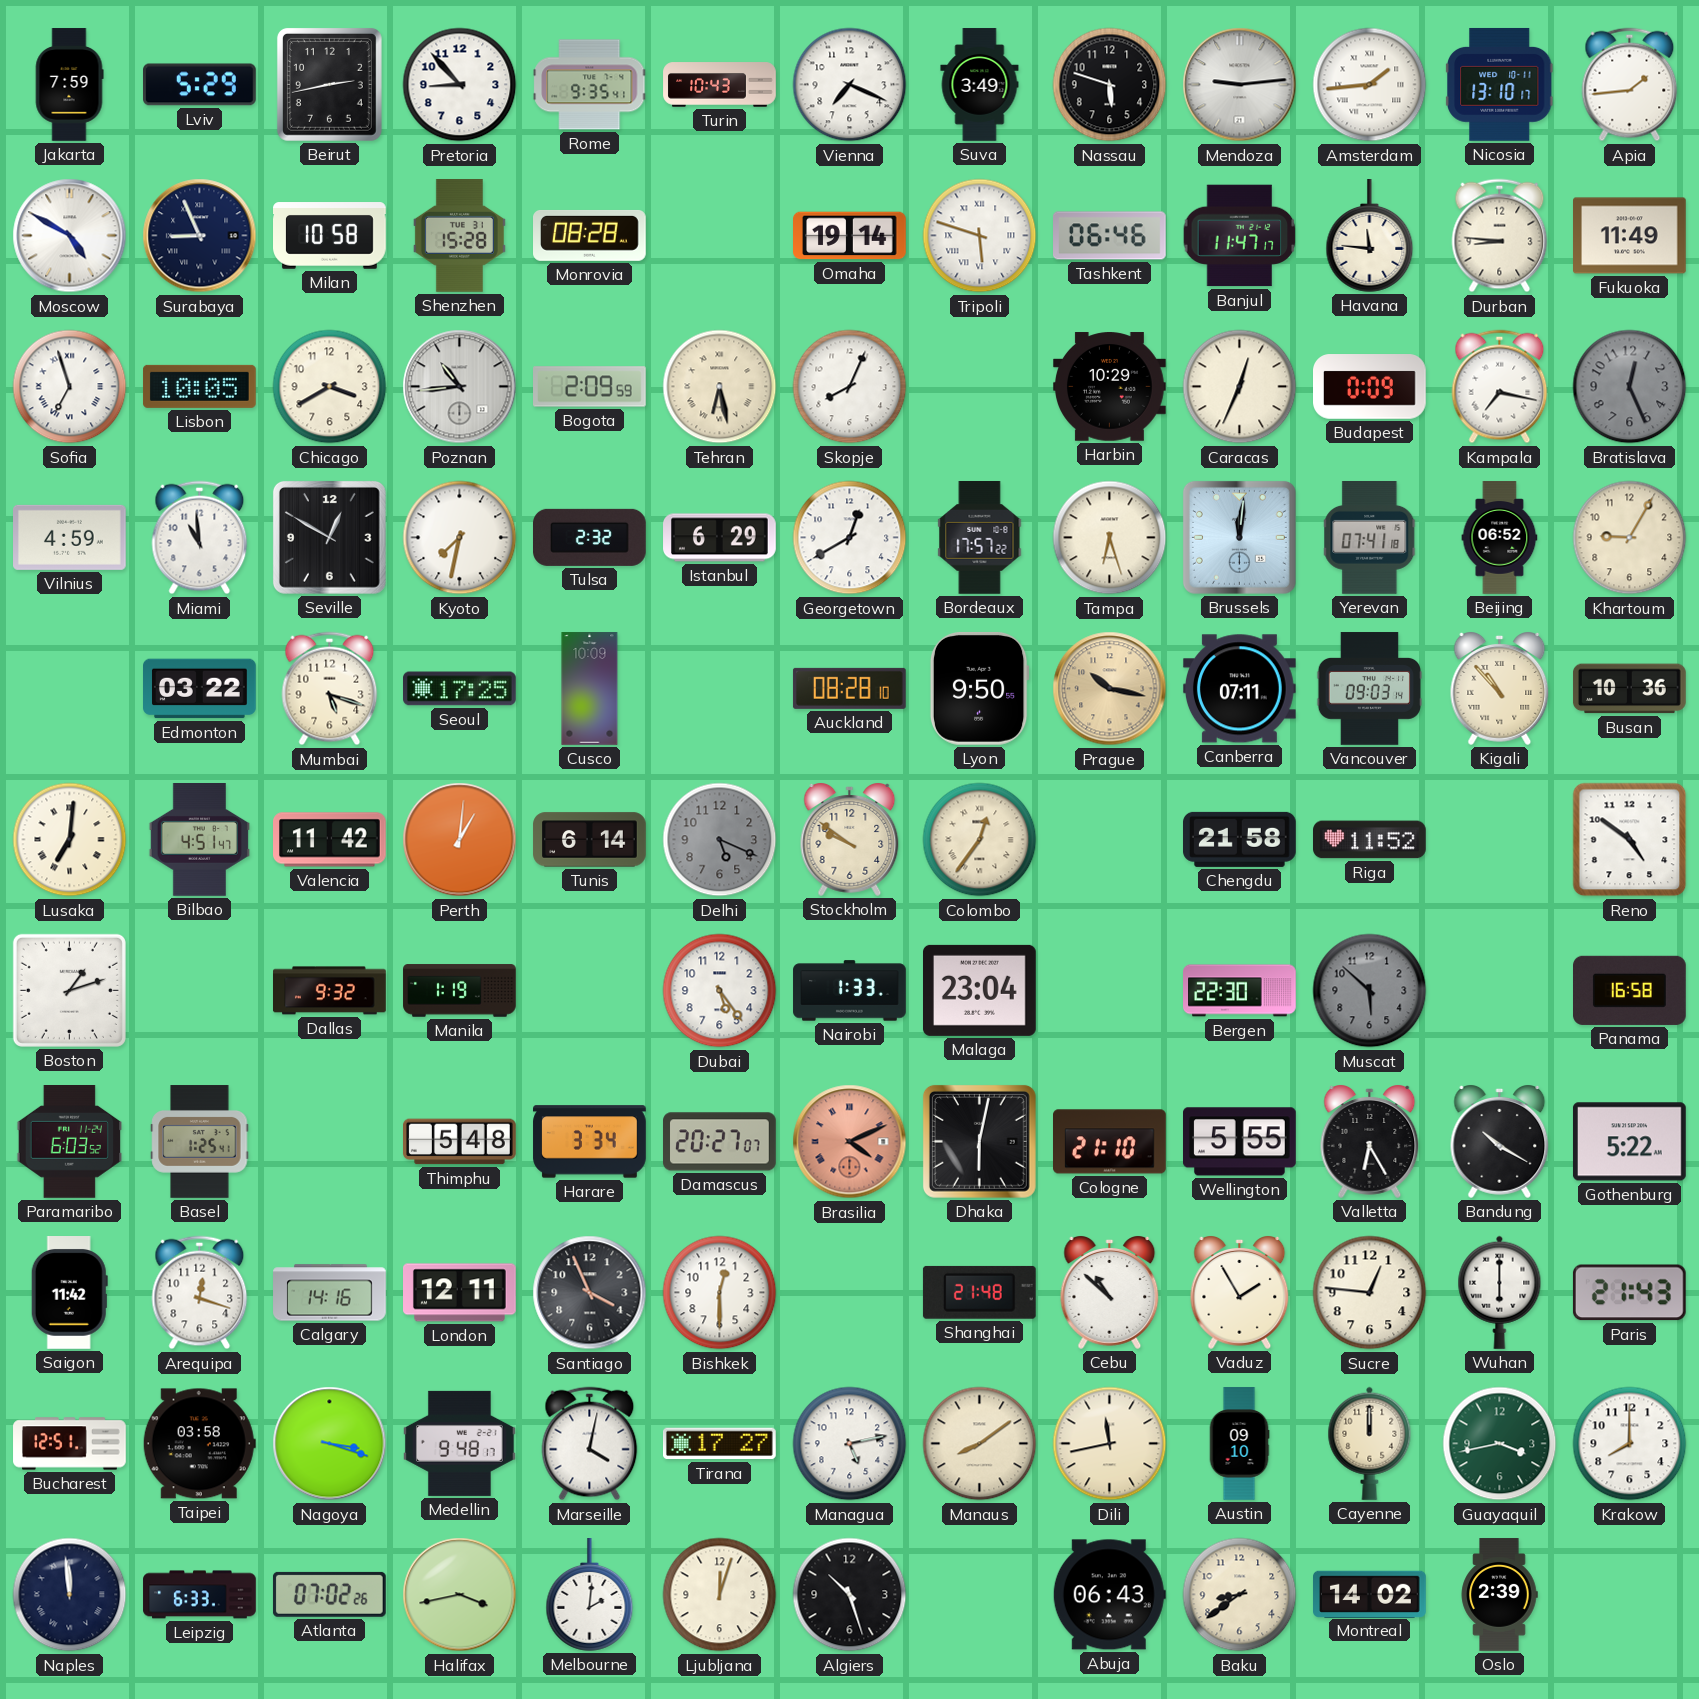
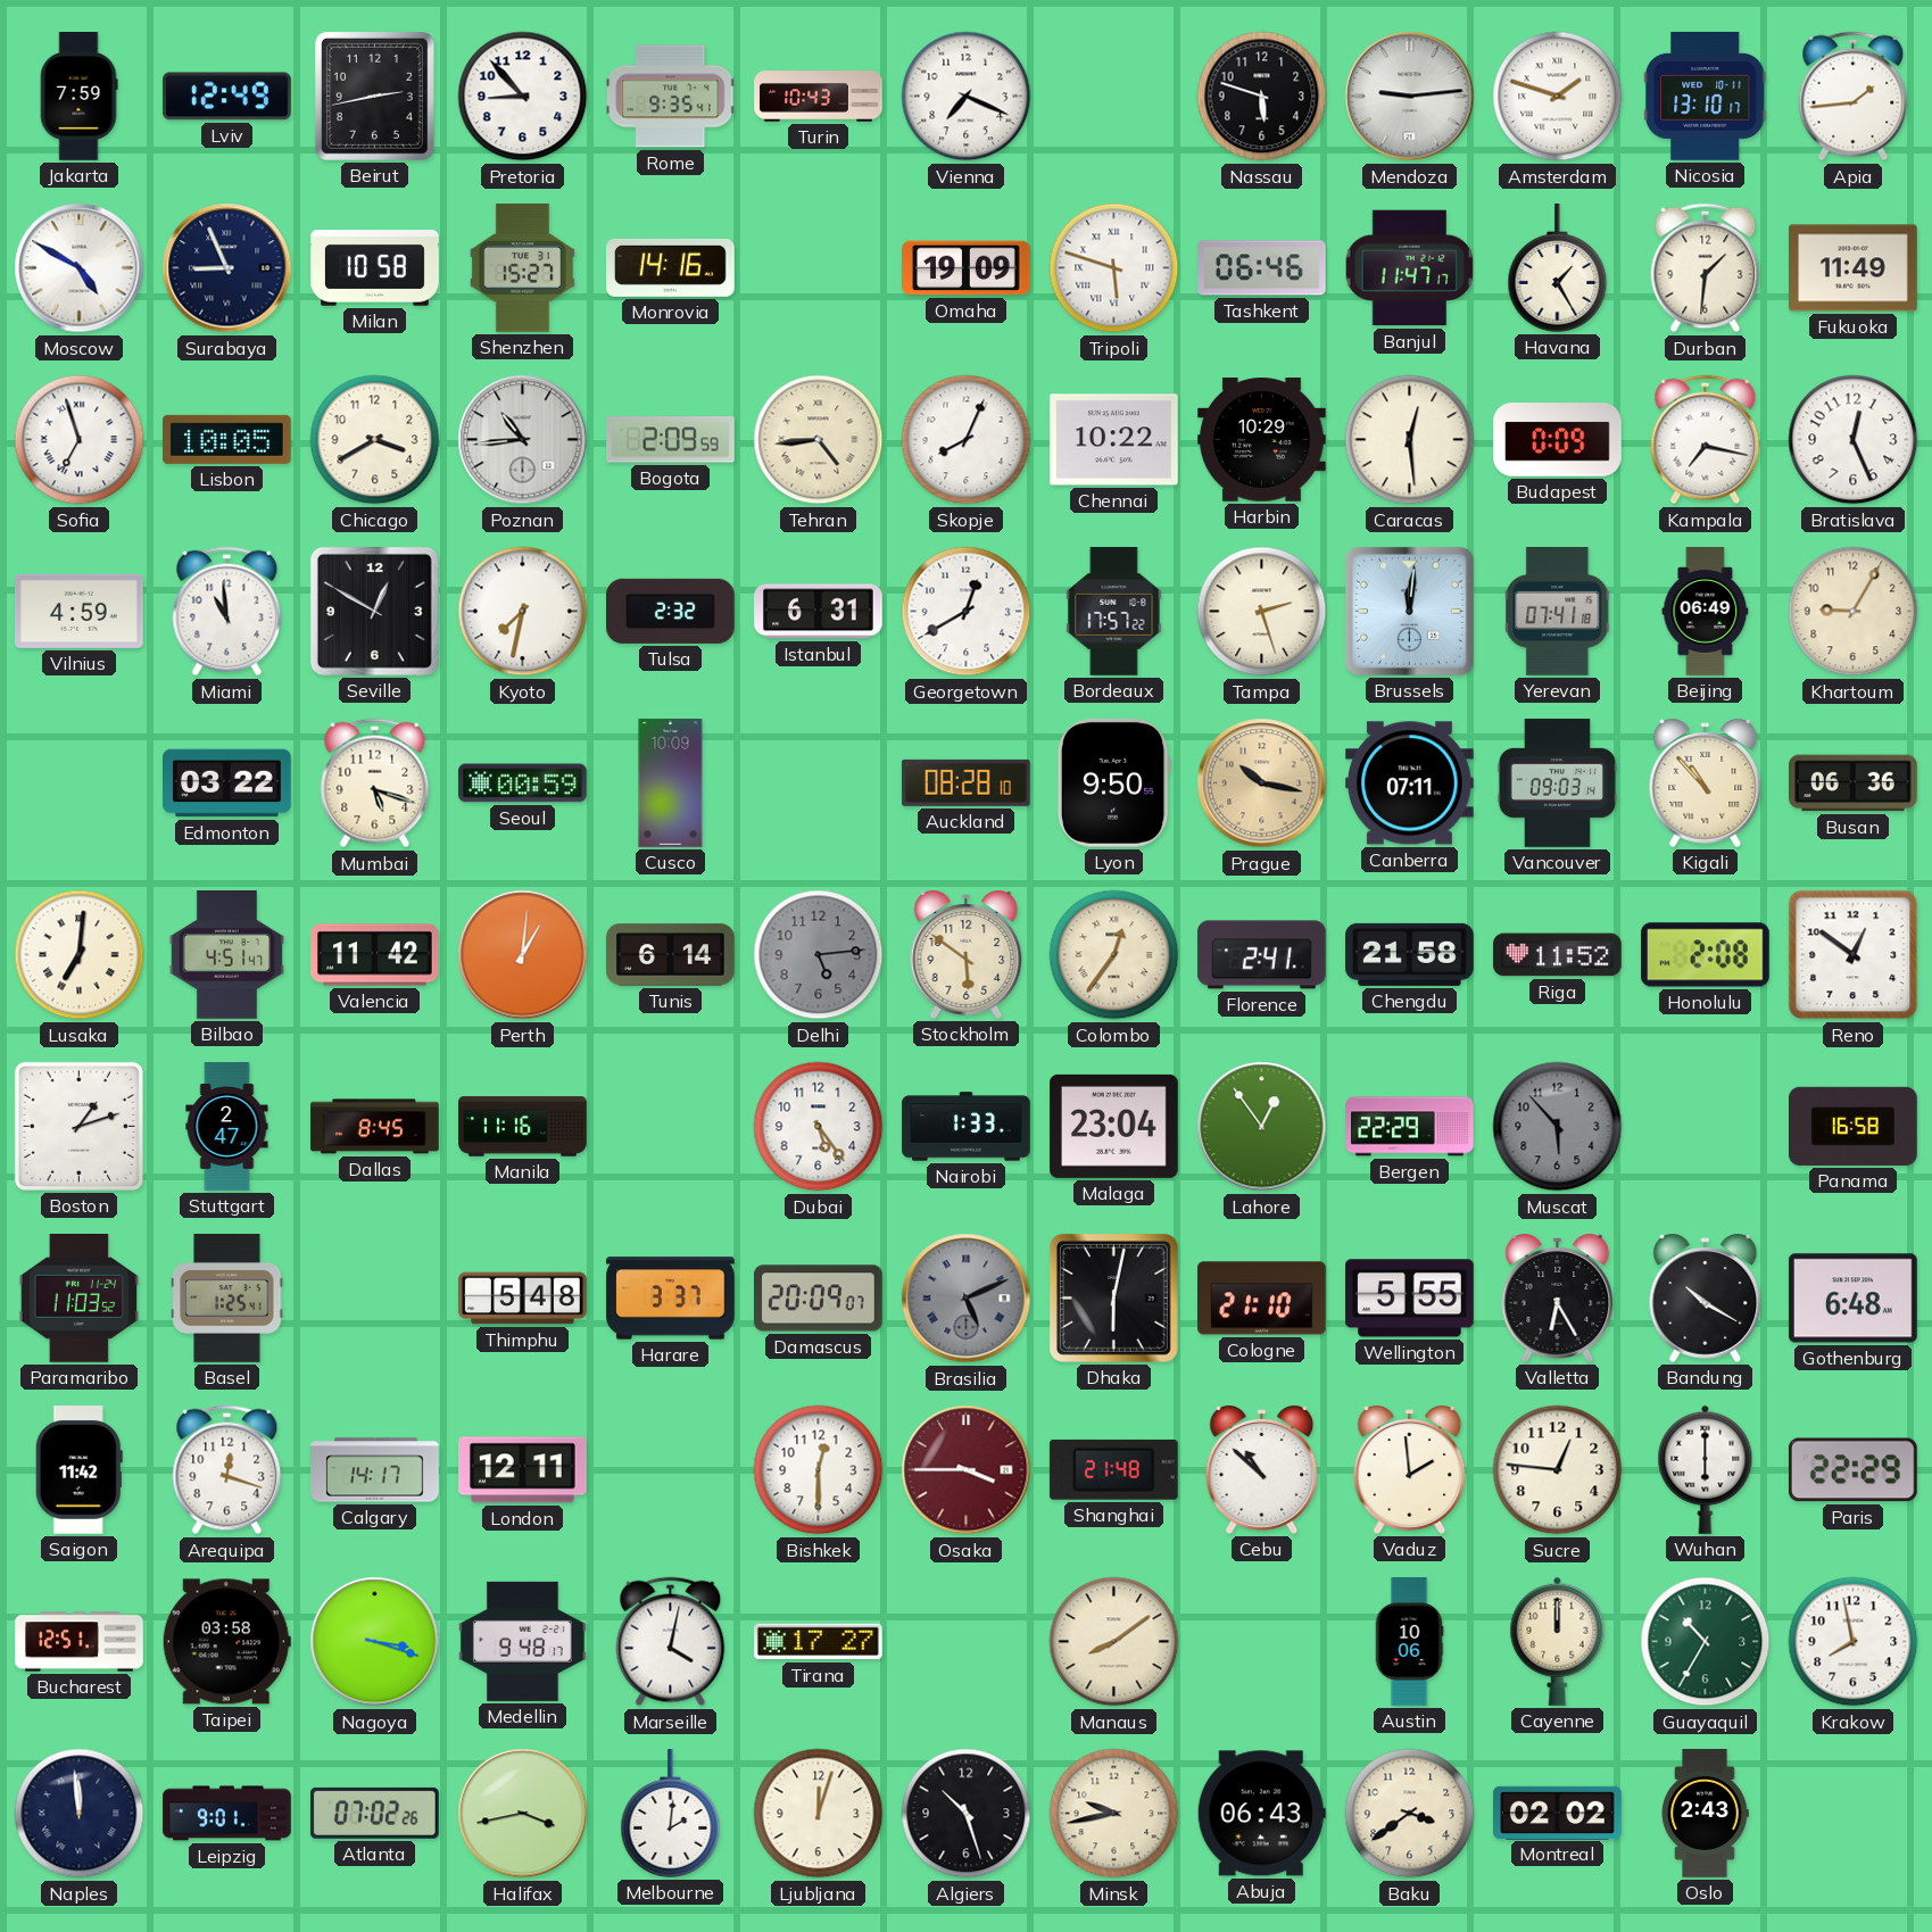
Lviv: 5:29 -> 12:49 (227, 97)
Suva: 3:49 -> none (980, 85)
Amsterdam: 1:44 -> 1:48 (1558, 97)
Shenzhen: 15:28 -> 15:27 (522, 268)
Monrovia: 08:28 -> 14:16 (671, 267)
Omaha: 19:14 -> 19:09 (967, 268)
Havana: 11:46 -> 1:25 (1558, 268)
Durban: 8:46 -> 1:31 (1706, 268)
Tehran: 6:28 -> 4:44 (819, 440)
Chennai: none -> 10:22 (1113, 440)
Caracas: 12:34 -> 12:29 (1410, 440)
Bratislava dial: grey -> white (1854, 440)
Istanbul: 6:29 -> 6:31 (819, 612)
Tampa: 6:27 -> 2:27 (1262, 612)
Beijing: 06:52 -> 06:49 (1706, 612)
Seoul: 17:25 -> 00:59 (523, 783)
Busan: 10:36 -> 06:36 (1854, 783)
Delhi: 5:19 -> 5:14 (819, 955)
Stockholm: 9:51 -> 5:51 (967, 955)
Florence: none -> 2:41 (1262, 955)
Honolulu: none -> 2:08 (1706, 955)
Reno: 4:51 -> 12:51 (1854, 955)
Stuttgart: none -> 2:47 (227, 1127)
Dallas: 9:32 -> 8:45 (375, 1127)
Manila: 1:19 -> 11:16 (523, 1127)
Lahore: none -> 12:54 (1262, 1127)
Bergen: 22:30 -> 22:29 (1410, 1127)
Muscat: 5:52 -> 5:53 (1558, 1127)
Paramaribo: 6:03 -> 11:03 (80, 1299)
Harare: 3:34 -> 3:37 (671, 1299)
Damascus: 20:27 -> 20:09 (819, 1299)
Brasilia: 4:11 -> 5:11 (967, 1299)
Brasilia dial: salmon -> grey (967, 1299)
Gothenburg: 5:22 -> 6:48 (1854, 1299)
Calgary: 14:16 -> 14:17 (375, 1470)
Santiago: 3:56 -> none (590, 1293)
Osaka: none -> 3:45 (967, 1470)
Vaduz: 1:55 -> 1:59 (1410, 1470)
Paris: 21:43 -> 22:29 (1852, 1470)
Managua: 5:13 -> none (850, 1444)
Dili: 11:43 -> none (1110, 1444)
Austin: 09:10 -> 10:06 (1409, 1642)
Guayaquil: 3:43 -> 10:35 (1706, 1642)
Krakow: 8:00 -> 7:58 (1854, 1642)
Leipzig: 6:33 -> 9:01 (227, 1814)
Minsk: none -> 9:43 (1114, 1814)
Baku: 8:39 -> 3:39 (1410, 1814)
Montreal: 14:02 -> 02:02 (1558, 1813)
Oslo: 2:39 -> 2:43 (1705, 1814)
